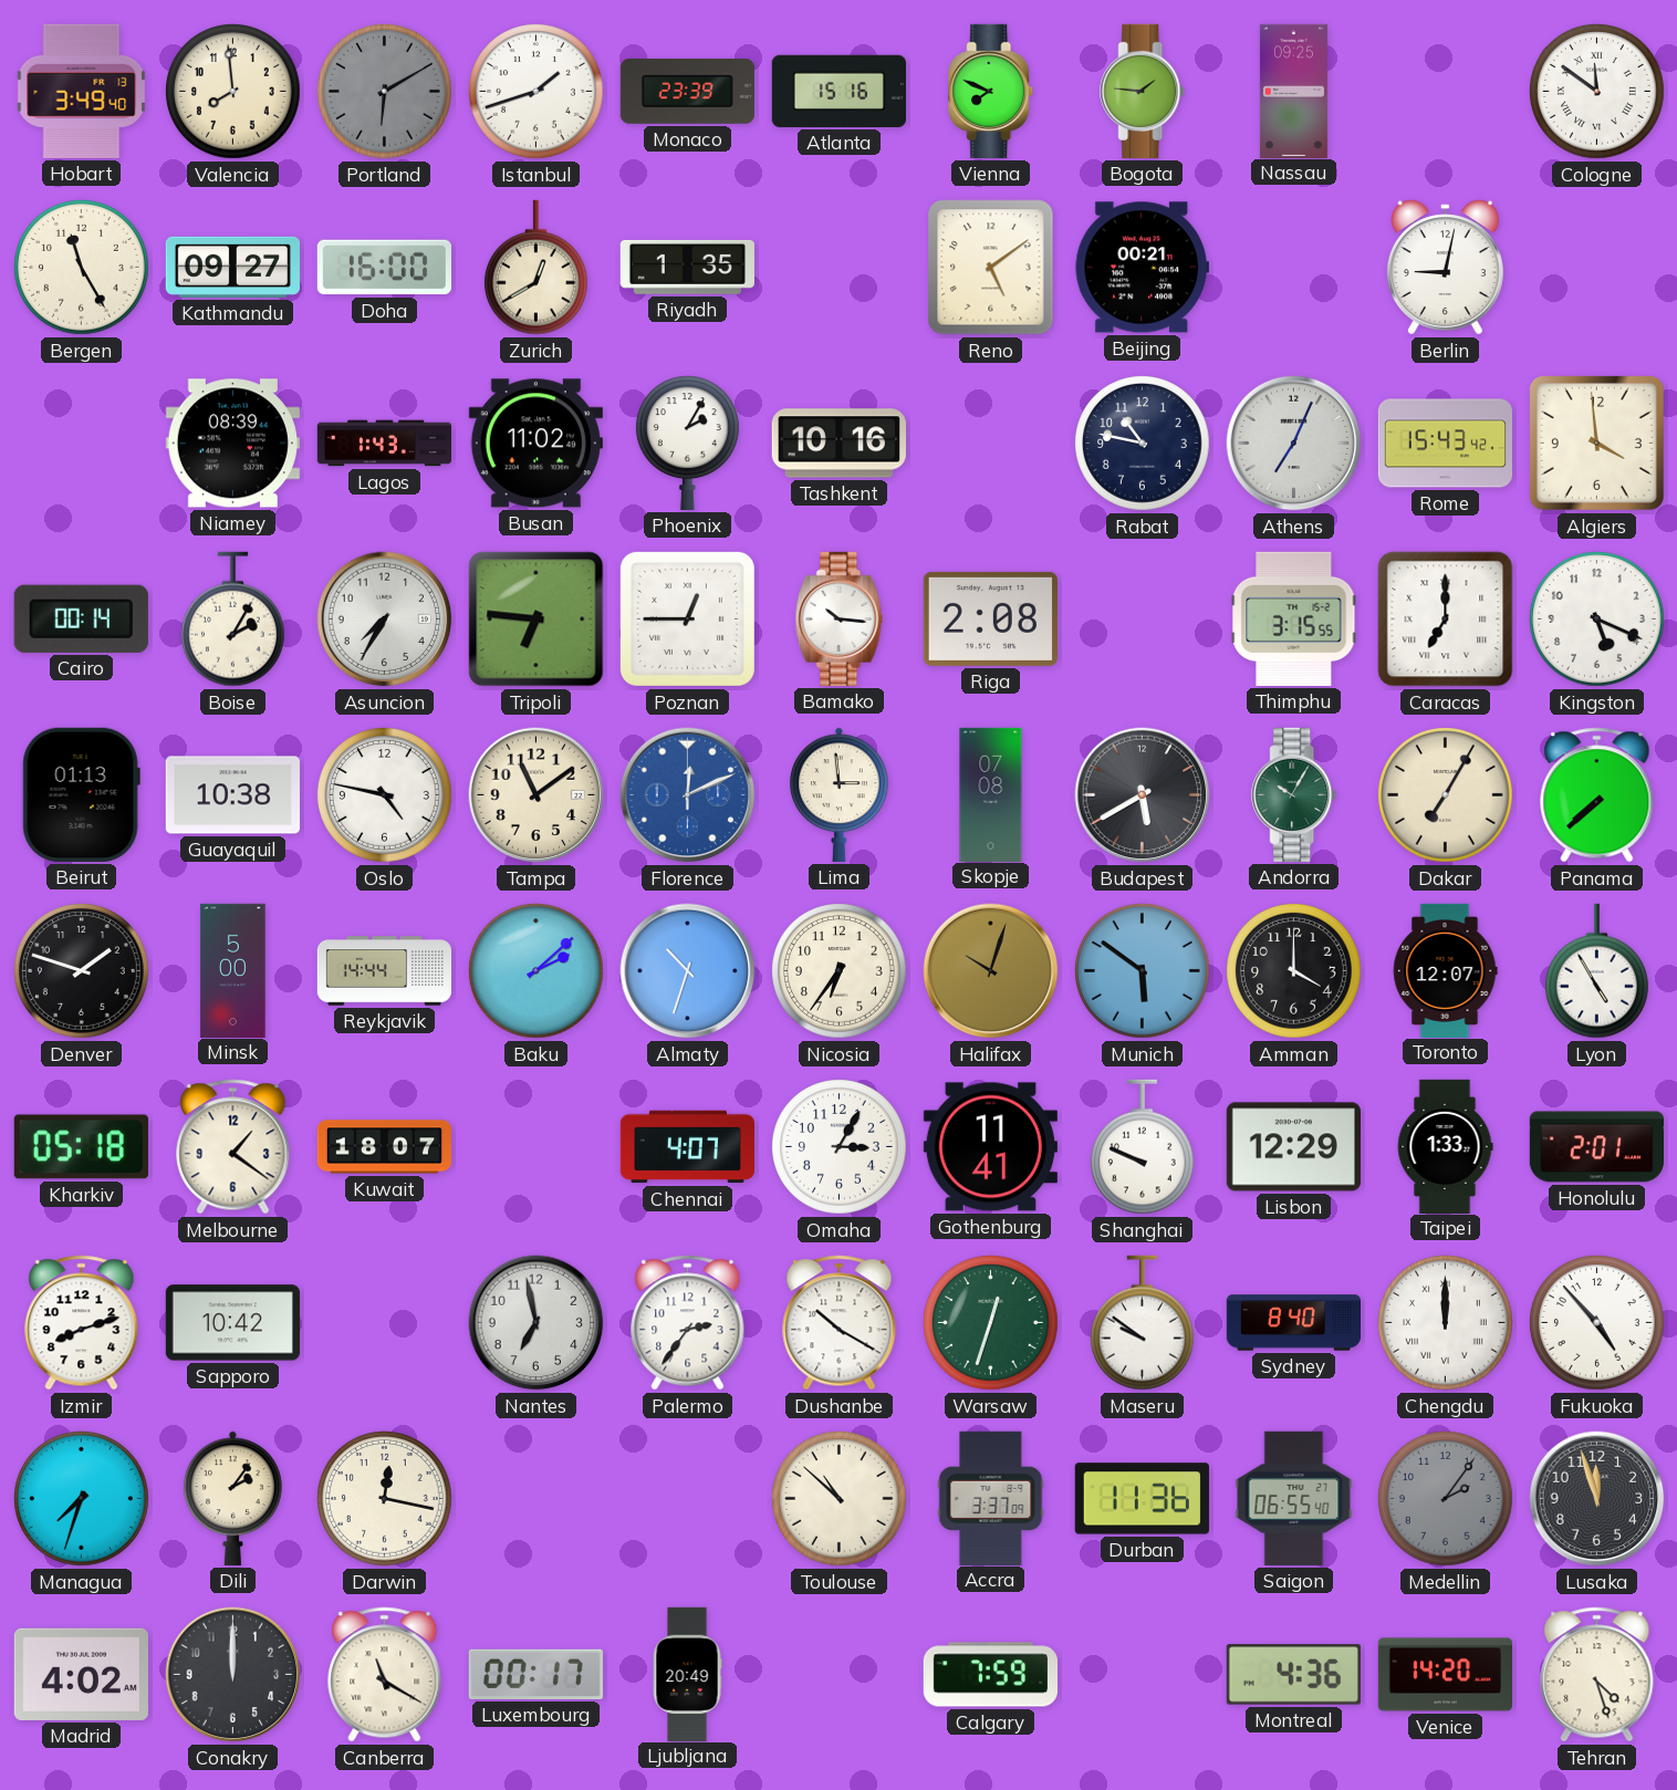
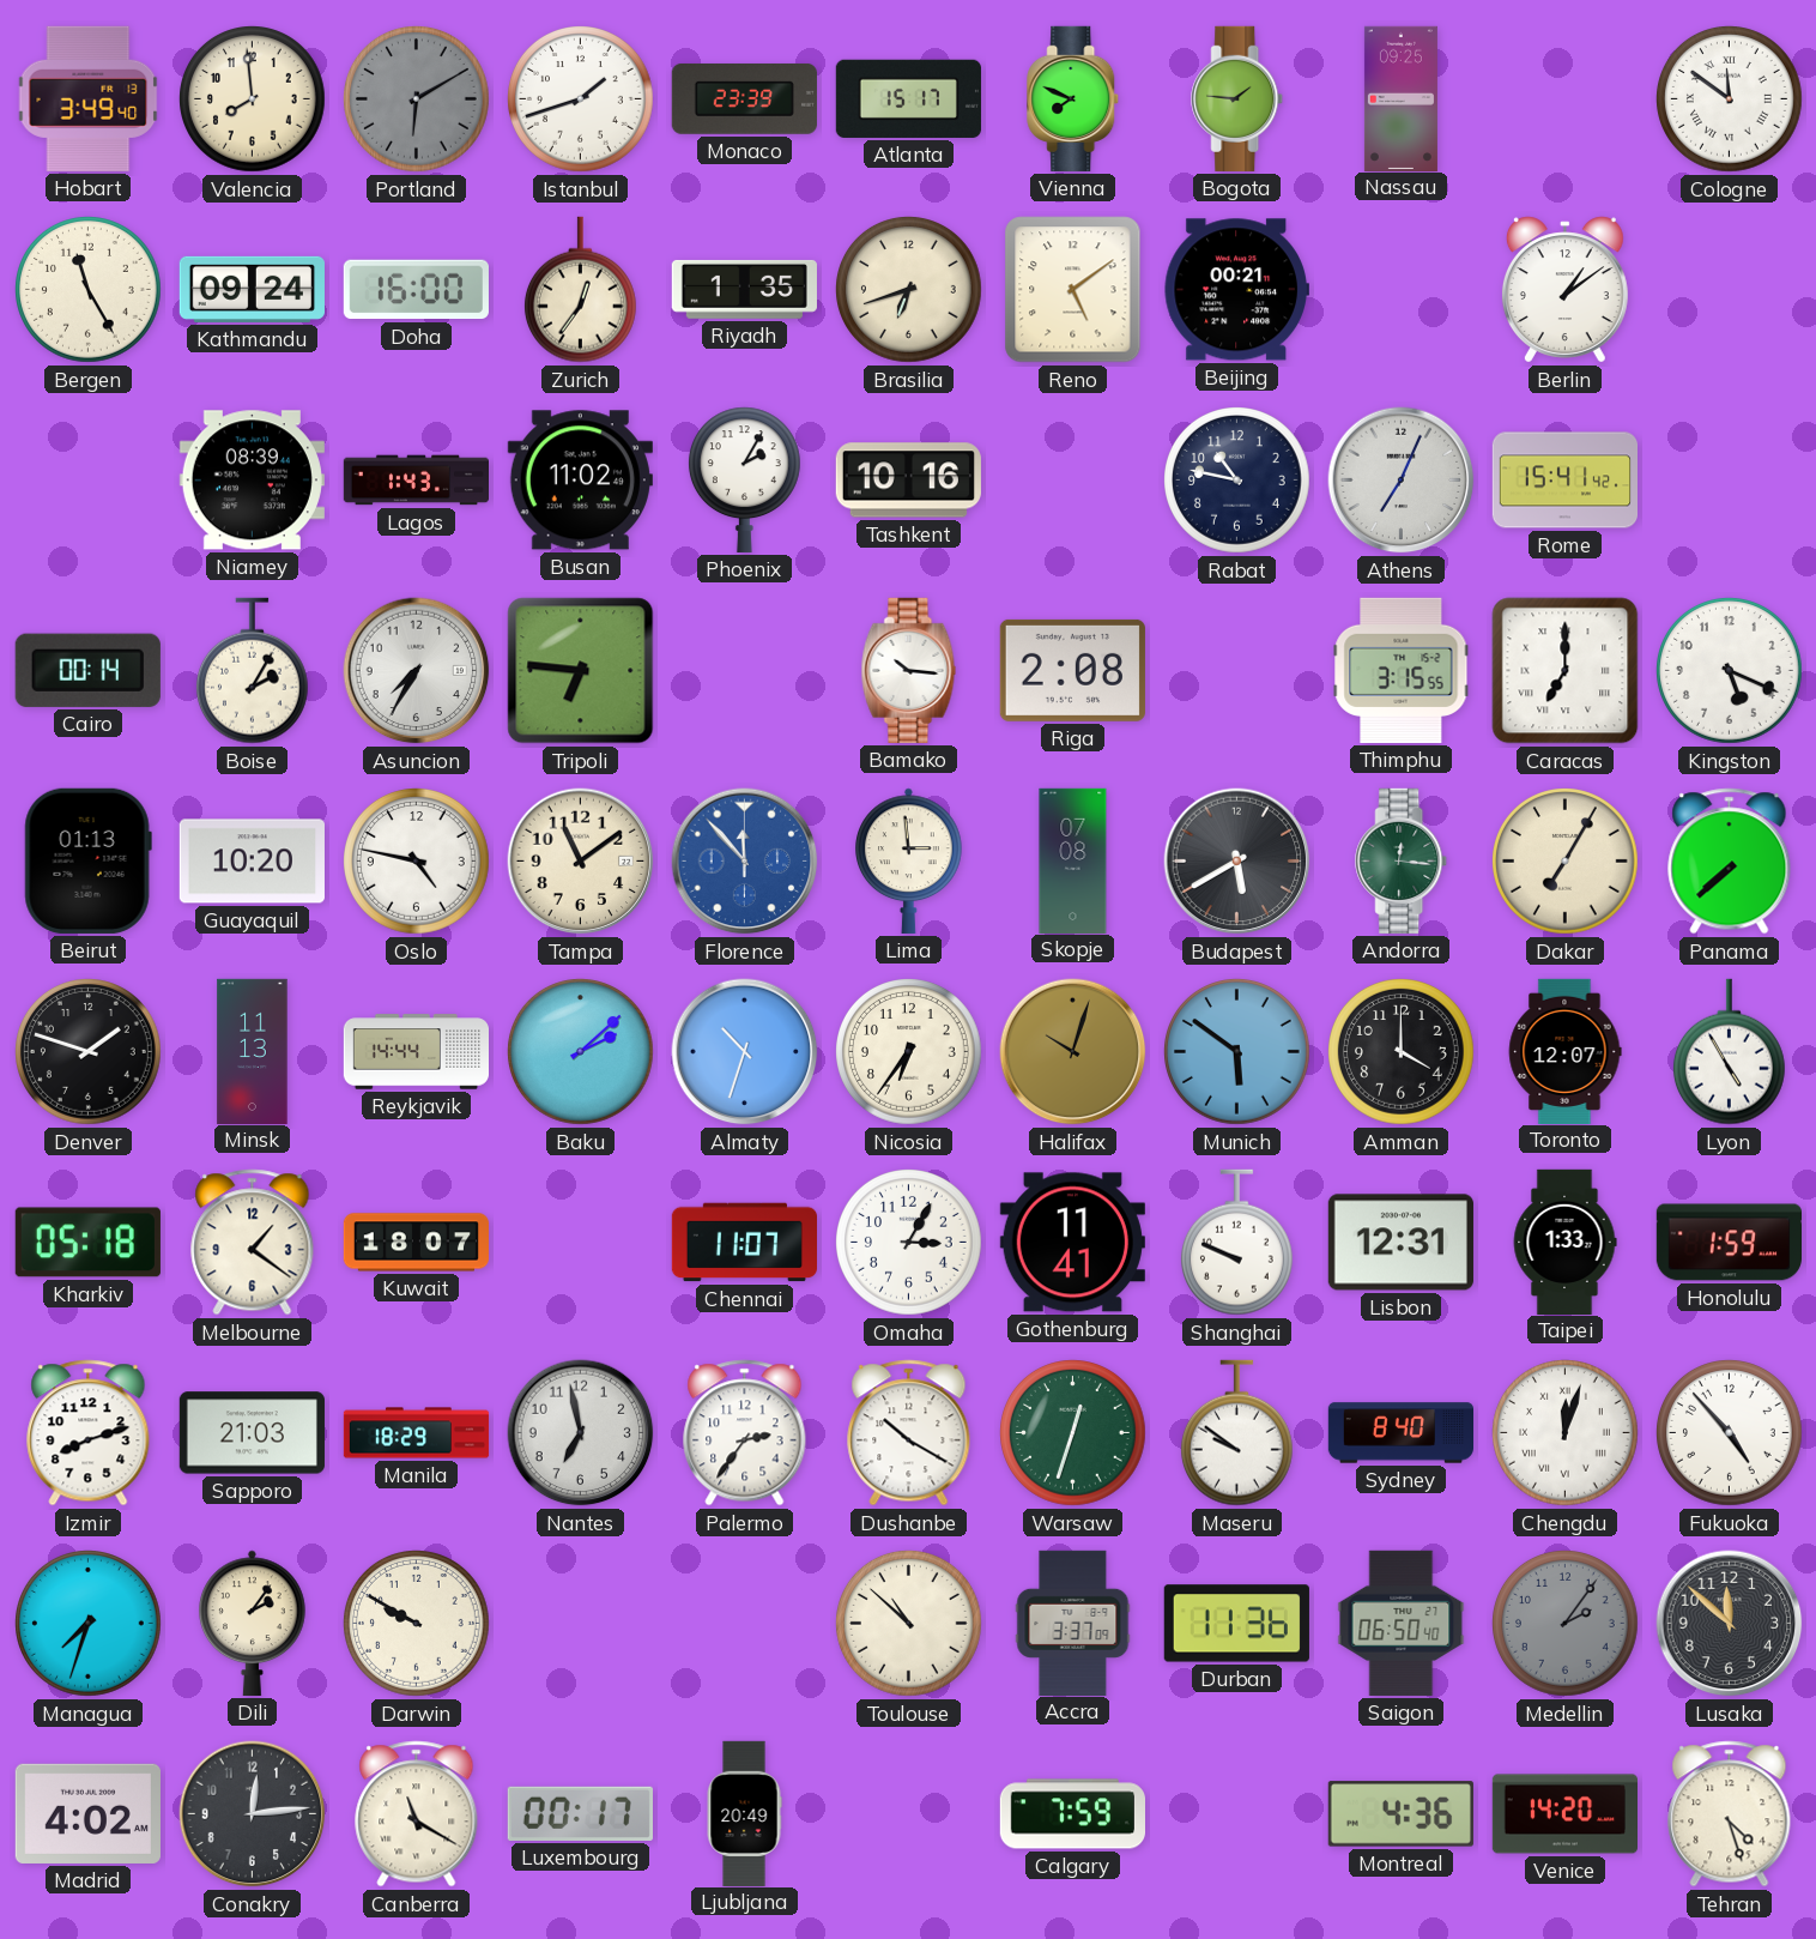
Atlanta: 15:16 -> 15:17 (908, 98)
Kathmandu: 09:27 -> 09:24 (252, 289)
Zurich: 12:40 -> 12:36 (580, 290)
Brasilia: none -> 6:42 (909, 290)
Berlin: 9:02 -> 1:09 (1564, 290)
Rome: 15:43 -> 15:41 (1564, 481)
Algiers: 3:59 -> none (1596, 443)
Poznan: 12:45 -> none (687, 618)
Guayaquil: 10:38 -> 10:20 (252, 862)
Florence: 12:11 -> 11:53 (745, 862)
Andorra: 10:05 -> 12:16 (1402, 860)
Minsk: 5:00 -> 11:13 (253, 1051)
Chennai: 4:07 -> 11:07 (744, 1243)
Lisbon: 12:29 -> 12:31 (1400, 1243)
Honolulu: 2:01 -> 1:59 (1729, 1243)
Sapporo: 10:42 -> 21:03 (252, 1433)
Manila: none -> 18:29 (417, 1433)
Chengdu: 12:00 -> 12:03 (1566, 1433)
Darwin: 12:17 -> 9:50 (417, 1624)
Saigon: 06:55 -> 06:50 (1402, 1623)
Lusaka: 11:57 -> 11:52 (1730, 1624)
Conakry: 12:00 -> 12:14 (253, 1814)
